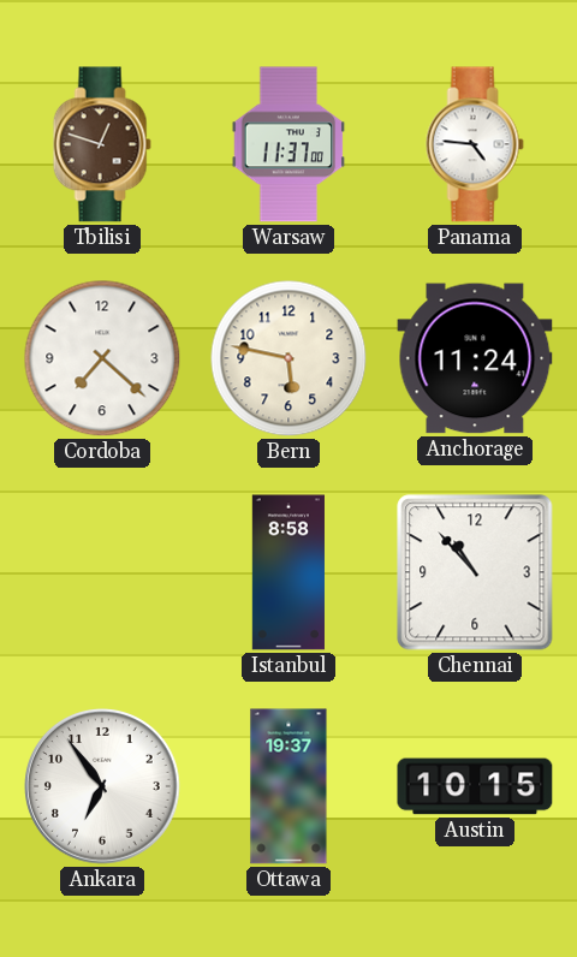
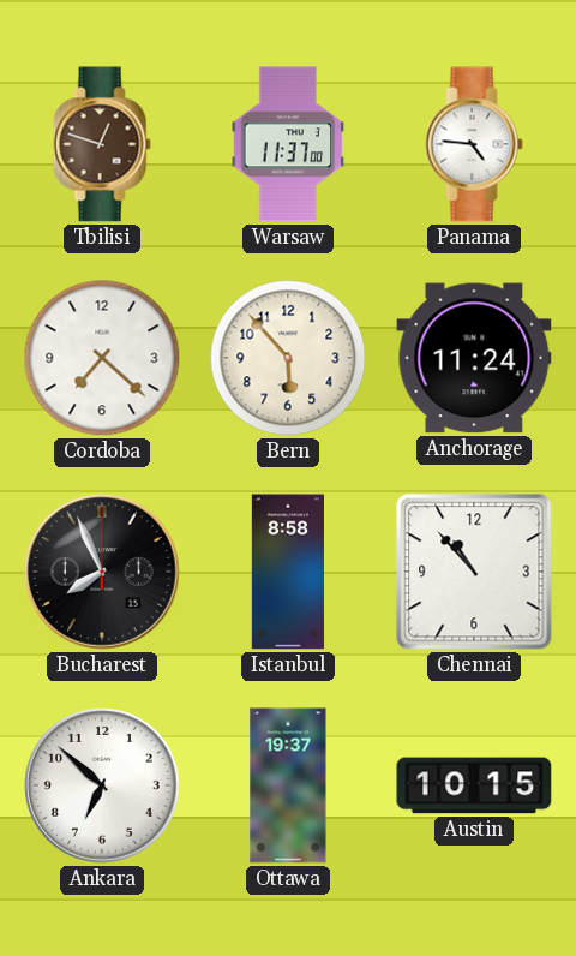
Bern: 5:47 -> 5:53 (288, 358)
Bucharest: none -> 7:56 (102, 572)
Ankara: 6:54 -> 6:52 (102, 785)
